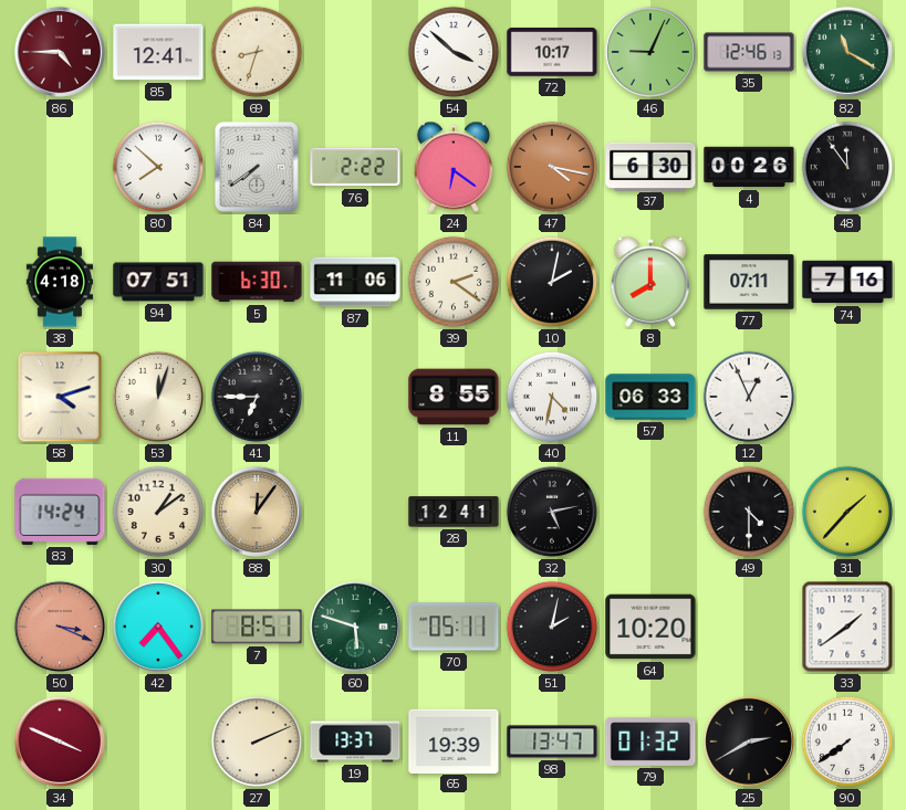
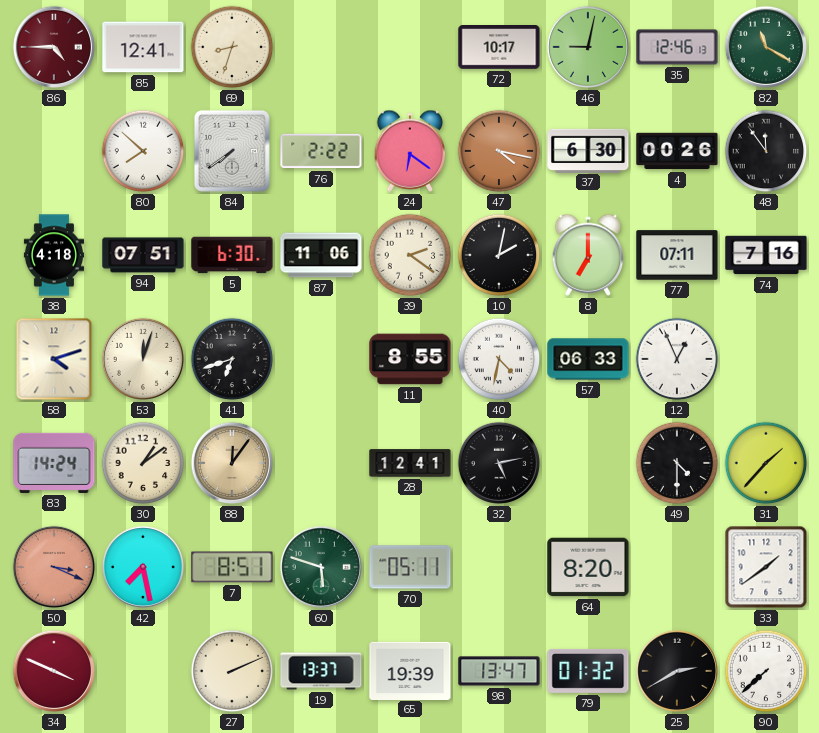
54: 3:52 -> none (454, 52)
46: 9:04 -> 9:02 (588, 47)
8: 8:00 -> 7:00 (588, 255)
41: 6:45 -> 6:42 (232, 359)
42: 7:24 -> 7:28 (143, 567)
51: 2:02 -> none (552, 627)
64: 10:20 -> 8:20 (588, 567)
90: 7:39 -> 7:38 (766, 671)
